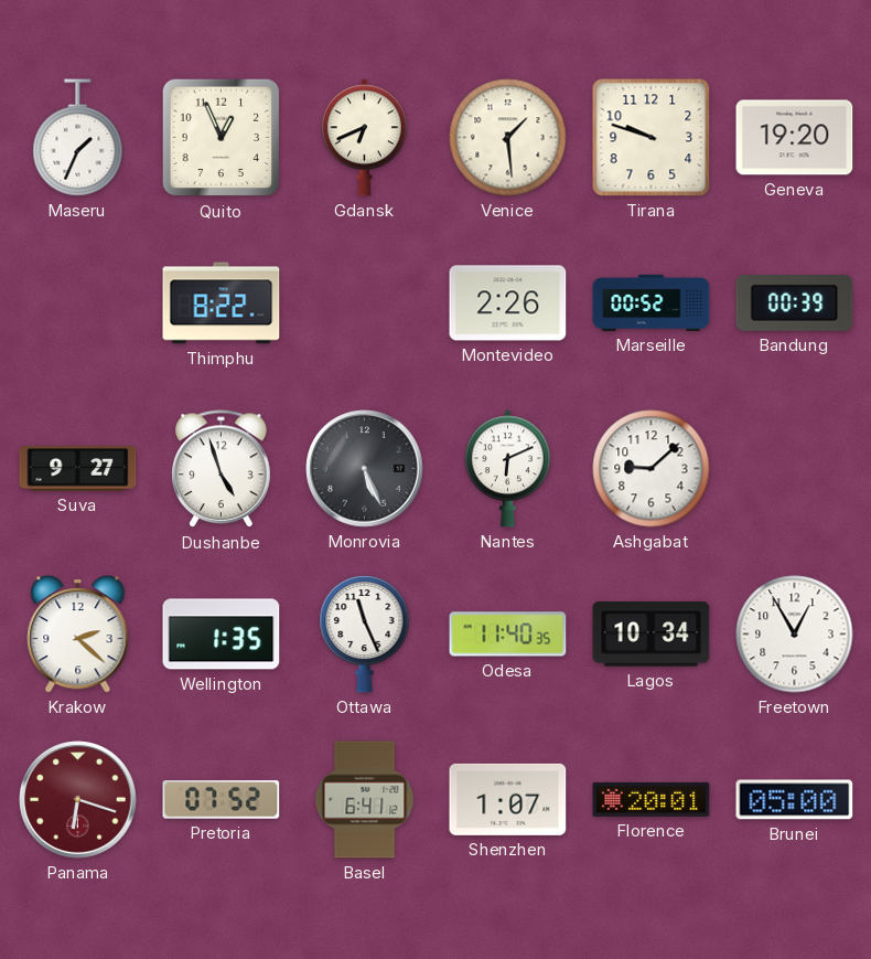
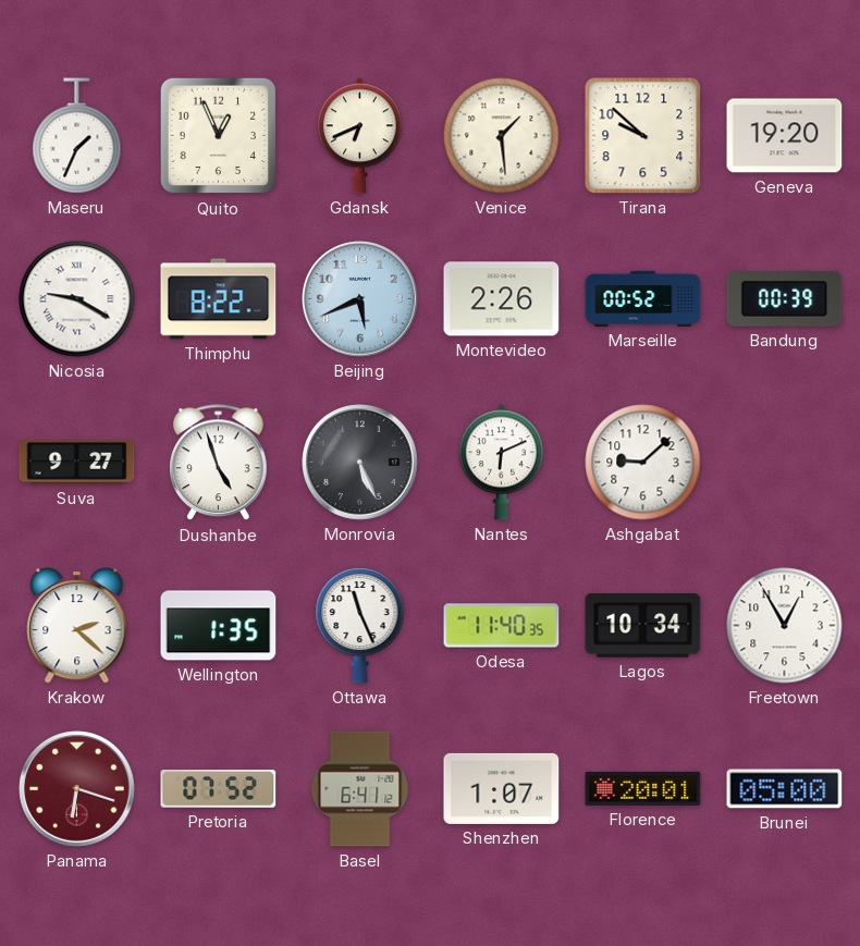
Tirana: 9:48 -> 9:52 (643, 136)
Nicosia: none -> 9:20 (77, 299)
Beijing: none -> 5:41 (360, 299)
